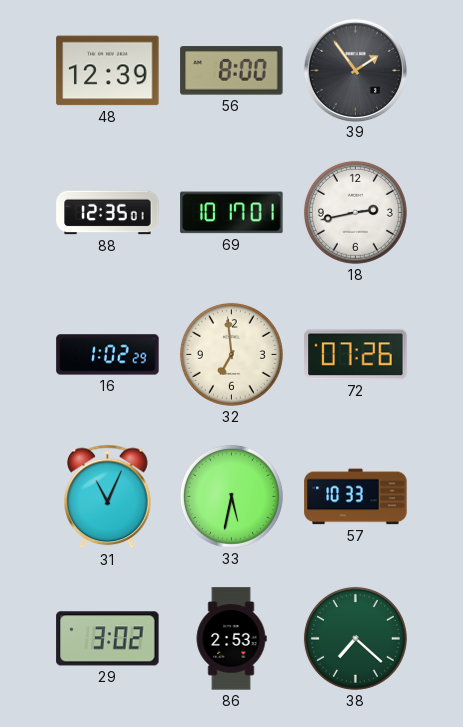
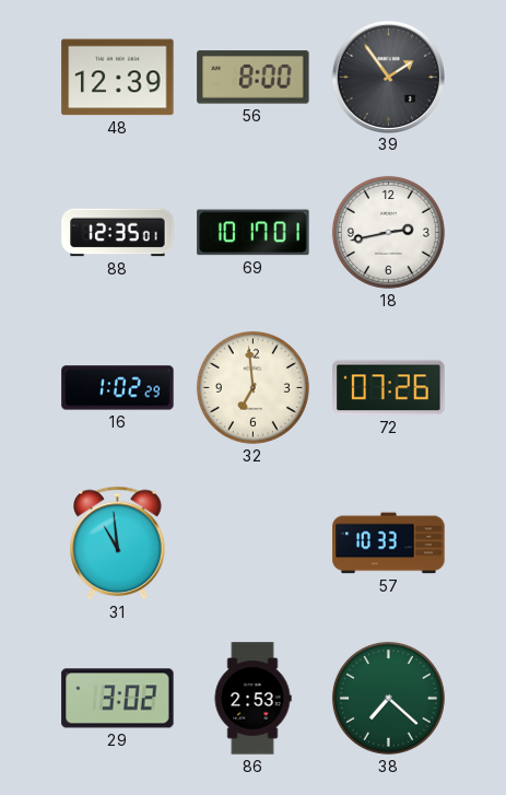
31: 11:04 -> 10:59 (118, 543)
33: 5:32 -> none (231, 496)
